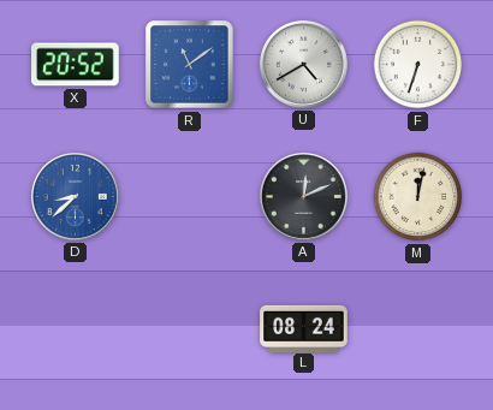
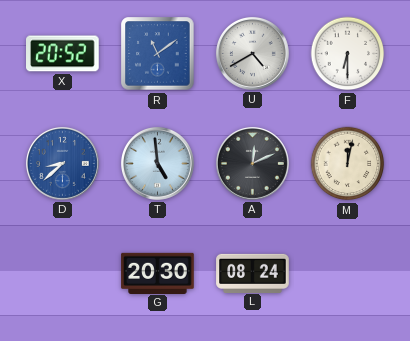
F: 6:33 -> 6:30 (348, 54)
T: none -> 4:59 (157, 163)
G: none -> 20:30 (158, 273)
